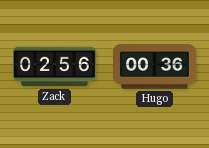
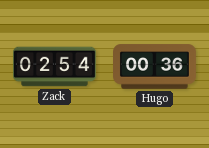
Zack: 02:56 -> 02:54 (55, 67)
